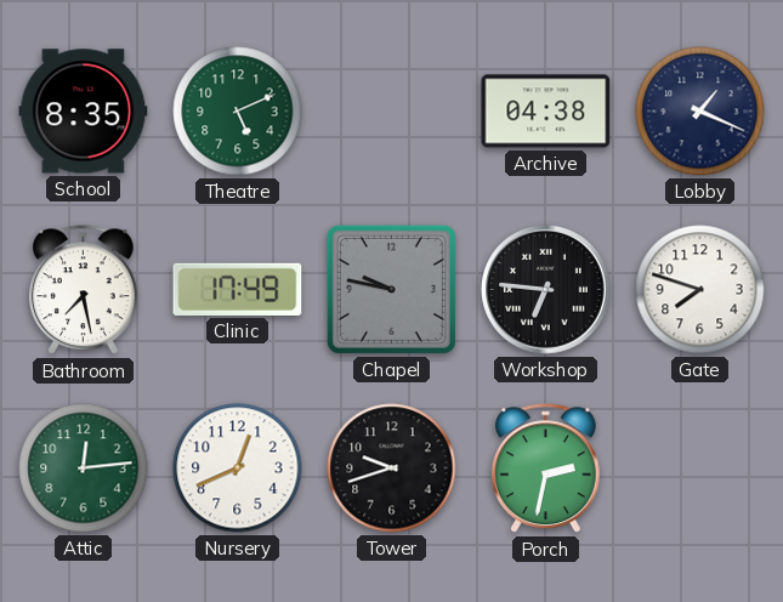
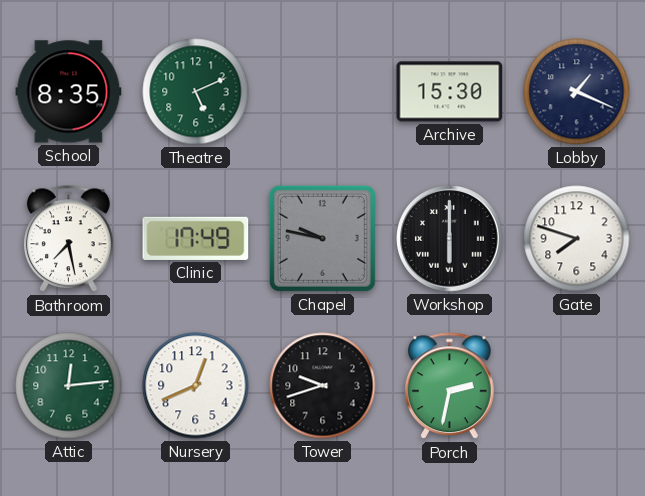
Archive: 04:38 -> 15:30 (450, 92)
Workshop: 6:46 -> 6:00 (450, 239)
